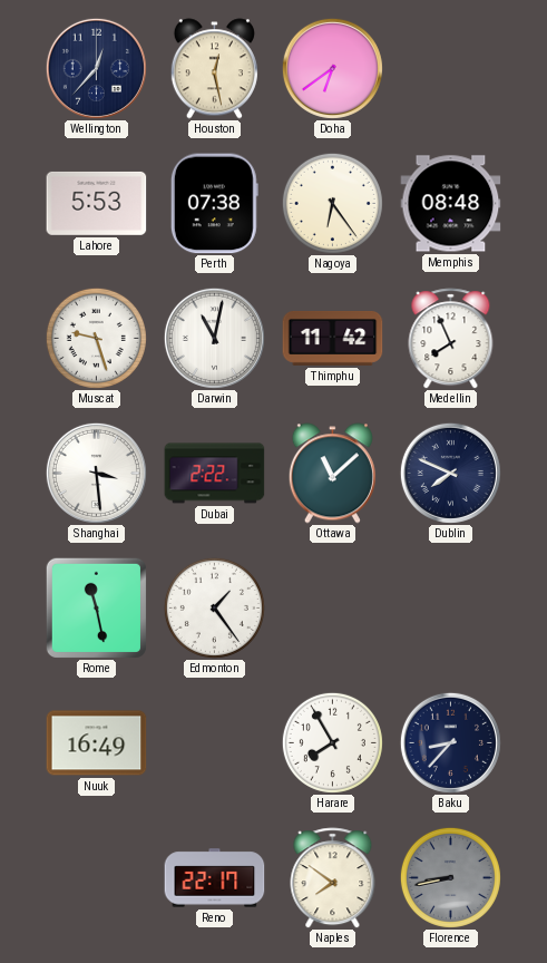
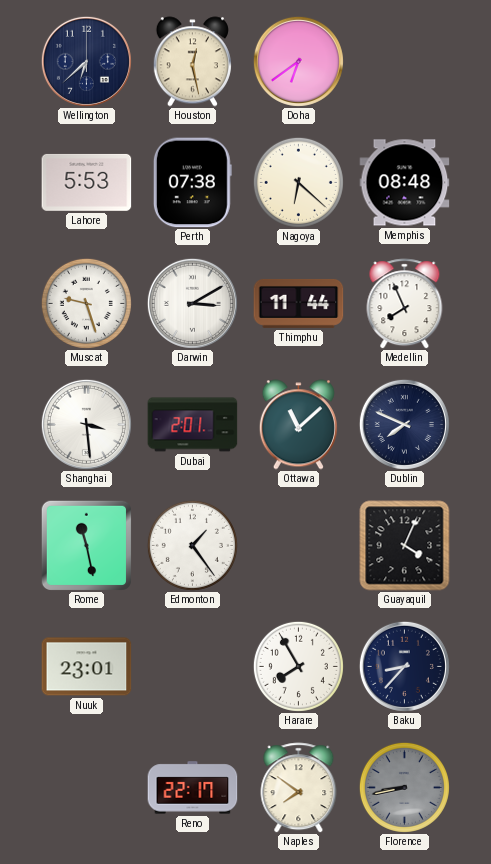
Wellington: 12:37 -> 6:38 (86, 61)
Nagoya: 6:24 -> 6:22 (298, 182)
Darwin: 11:02 -> 3:10 (192, 303)
Thimphu: 11:42 -> 11:44 (299, 303)
Dubai: 2:22 -> 2:01 (193, 425)
Guayaquil: none -> 4:04 (405, 546)
Nuuk: 16:49 -> 23:01 (87, 667)
